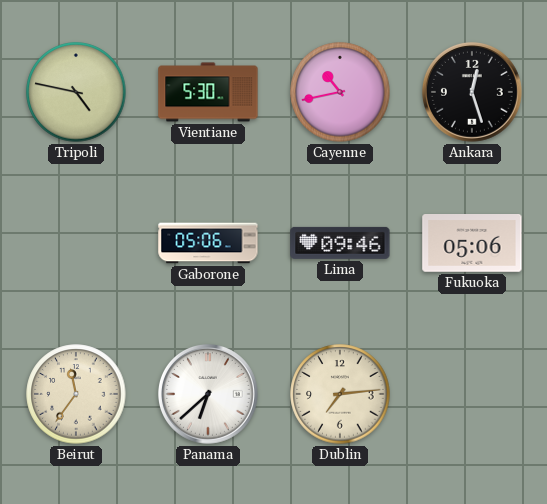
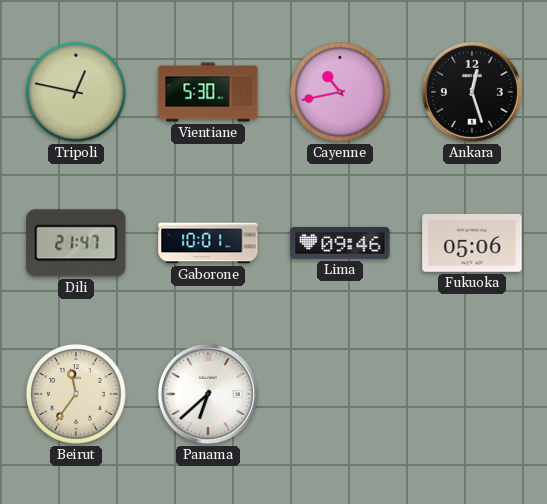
Tripoli: 4:47 -> 12:47 (76, 92)
Dili: none -> 21:47 (76, 243)
Gaborone: 05:06 -> 10:01 (208, 243)
Dublin: 7:14 -> none (340, 394)
